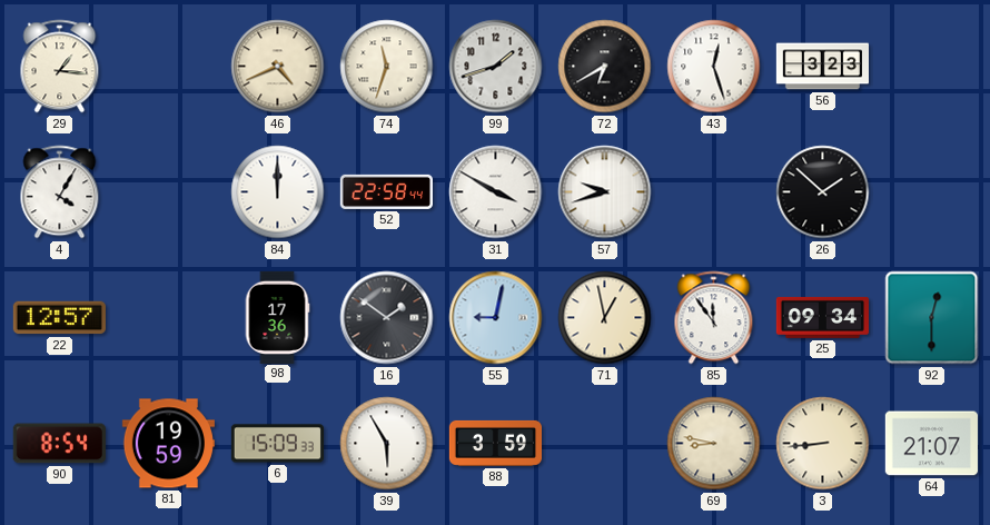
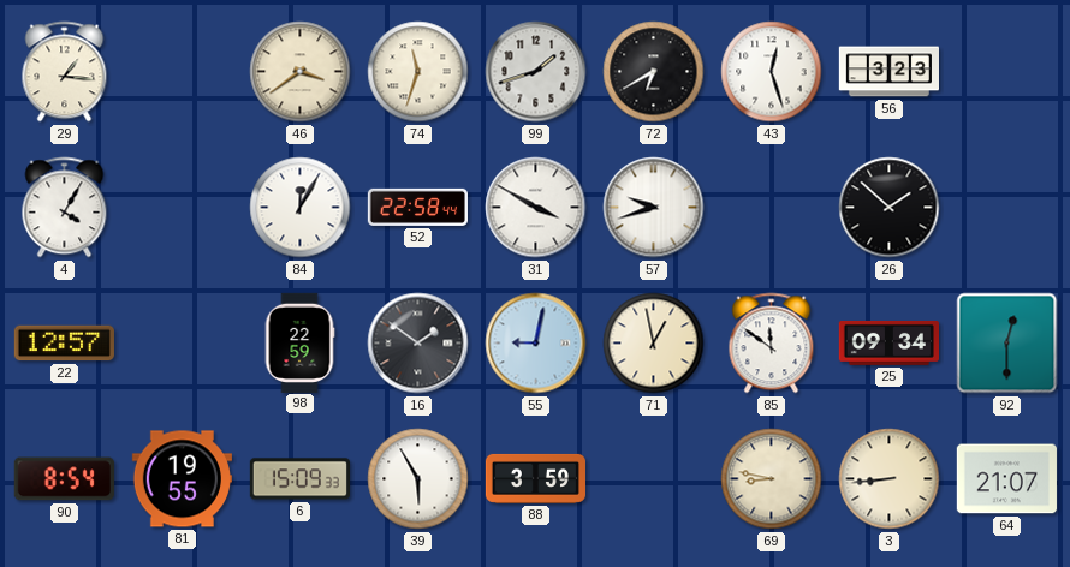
46: 4:41 -> 3:39 (301, 72)
84: 12:00 -> 12:05 (301, 208)
98: 17:36 -> 22:59 (299, 342)
85: 11:54 -> 11:51 (772, 344)
81: 19:59 -> 19:55 (182, 479)
